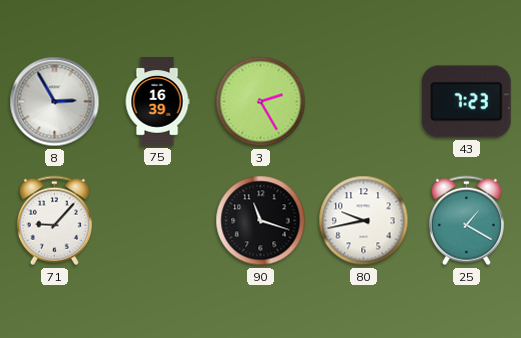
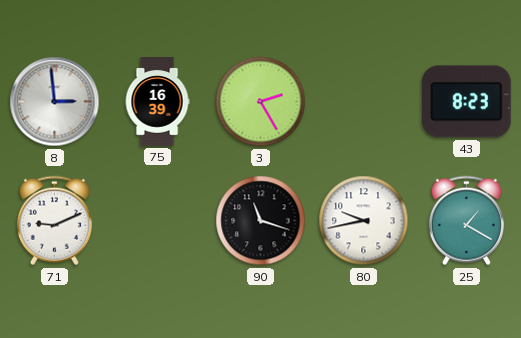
8: 2:55 -> 2:59 (55, 102)
43: 7:23 -> 8:23 (466, 102)
71: 9:07 -> 9:11 (54, 221)
